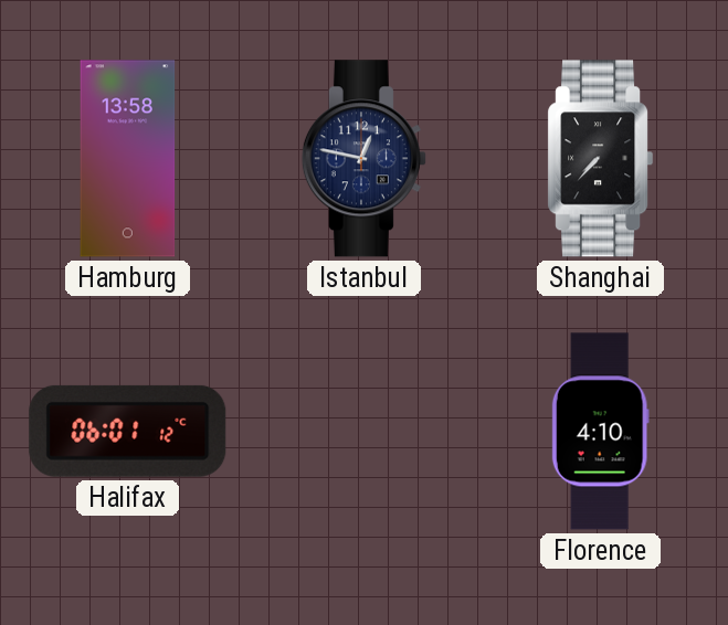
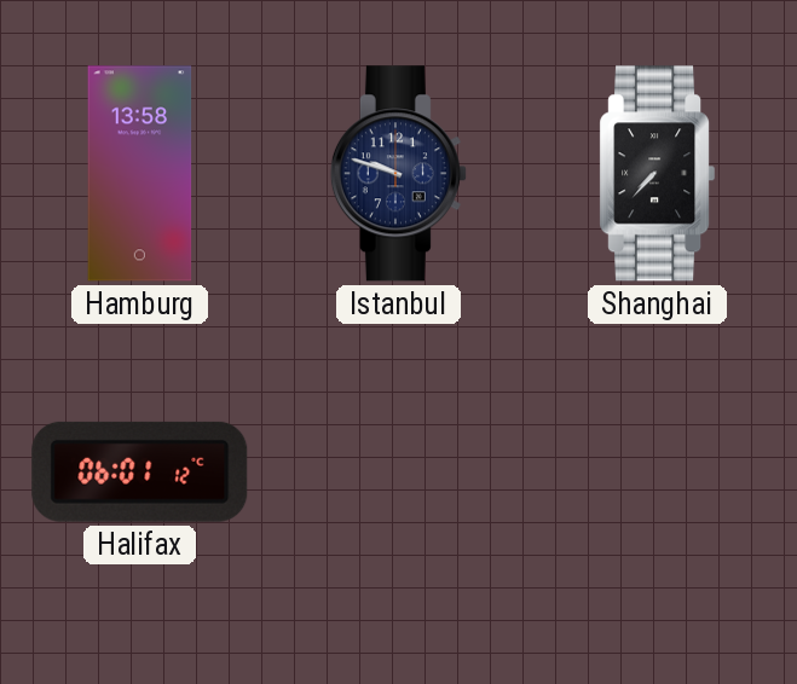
Istanbul: 12:47 -> 9:48 (398, 174)
Florence: 4:10 -> none (600, 432)
